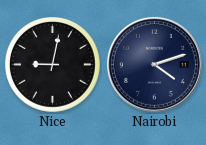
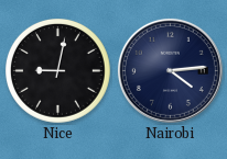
Nairobi: 4:12 -> 4:14 (170, 70)
